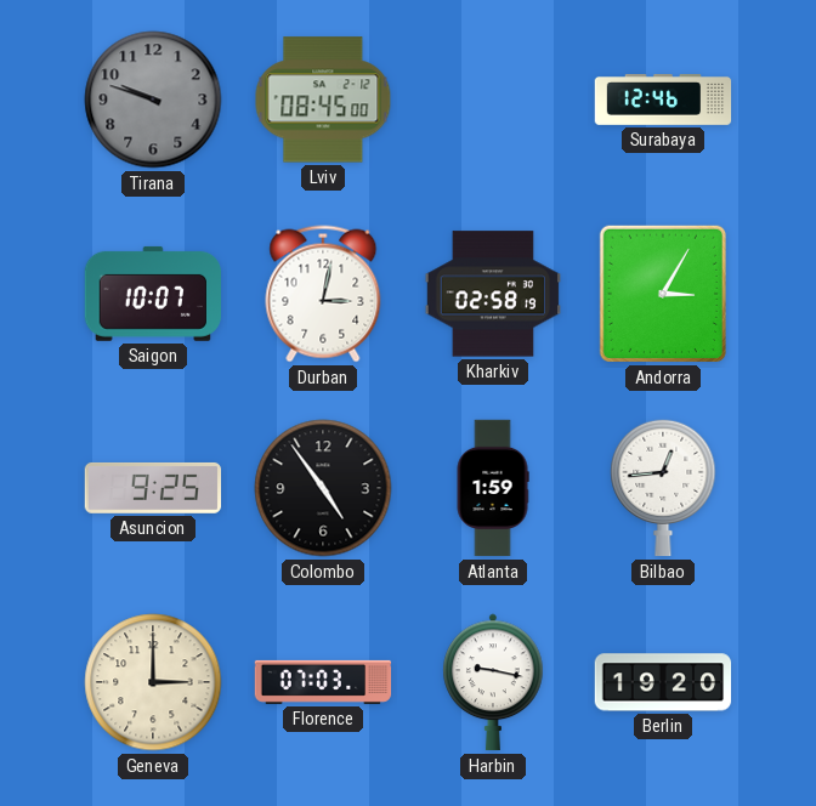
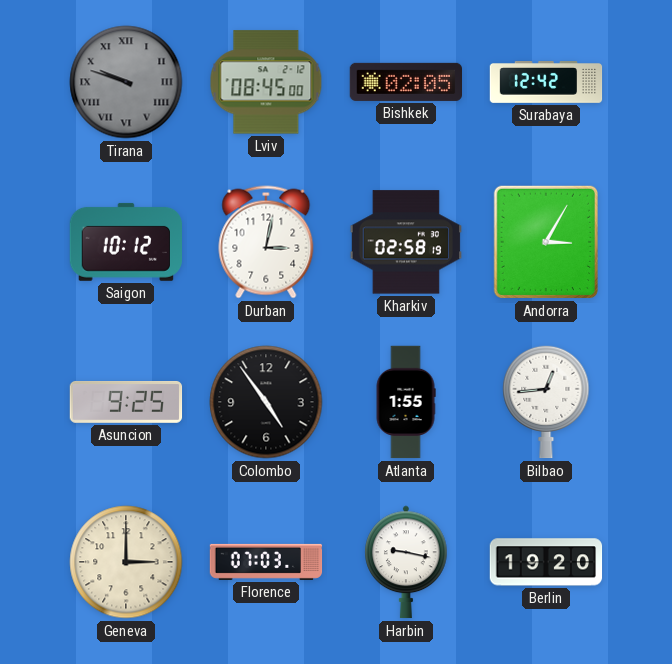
Tirana numerals: Arabic -> Roman (126, 82)
Bishkek: none -> 02:05 (405, 82)
Surabaya: 12:46 -> 12:42 (546, 83)
Saigon: 10:07 -> 10:12 (125, 242)
Atlanta: 1:59 -> 1:55 (406, 402)
